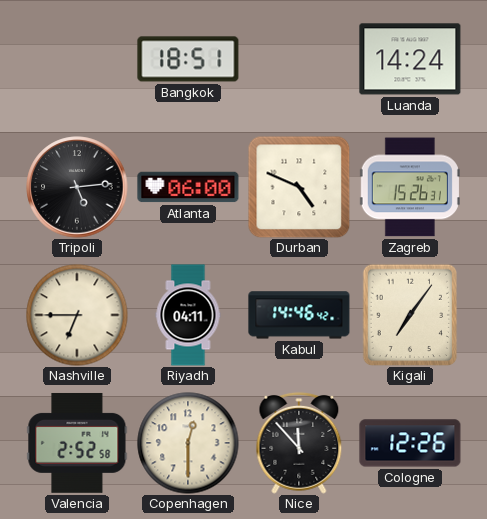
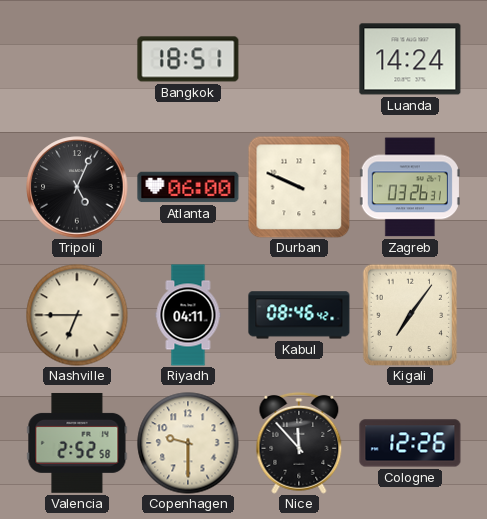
Tripoli: 5:14 -> 5:04 (77, 187)
Durban: 4:49 -> 9:49 (299, 187)
Zagreb: 15:26 -> 03:26 (410, 187)
Kabul: 14:46 -> 08:46 (299, 315)
Copenhagen: 12:30 -> 9:30 (188, 443)
